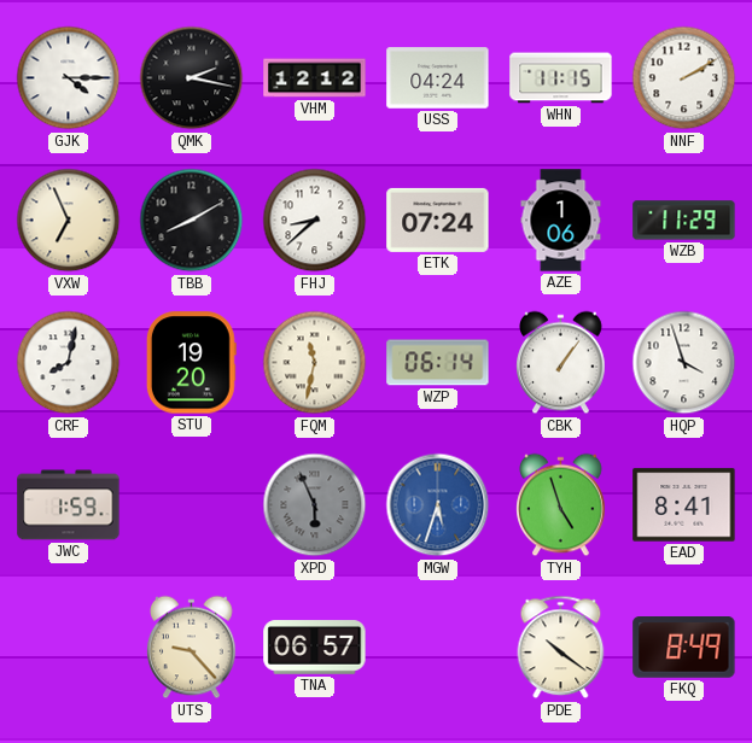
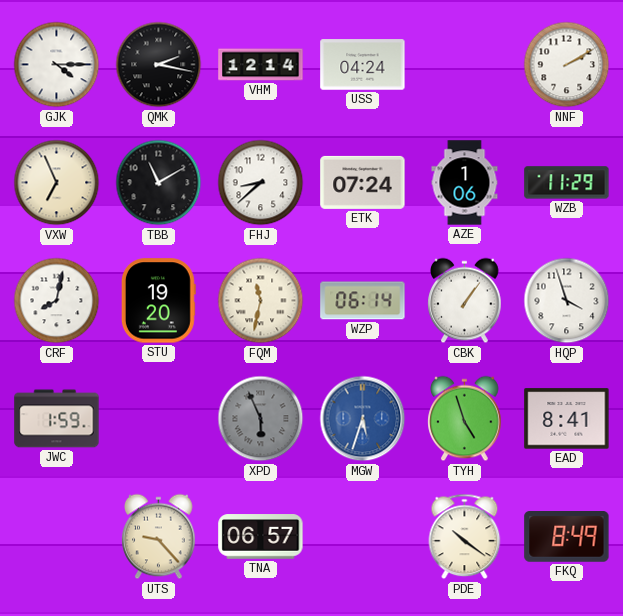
VHM: 12:12 -> 12:14 (261, 65)
WHN: 11:15 -> none (561, 78)
TBB: 8:10 -> 11:10 (159, 183)
